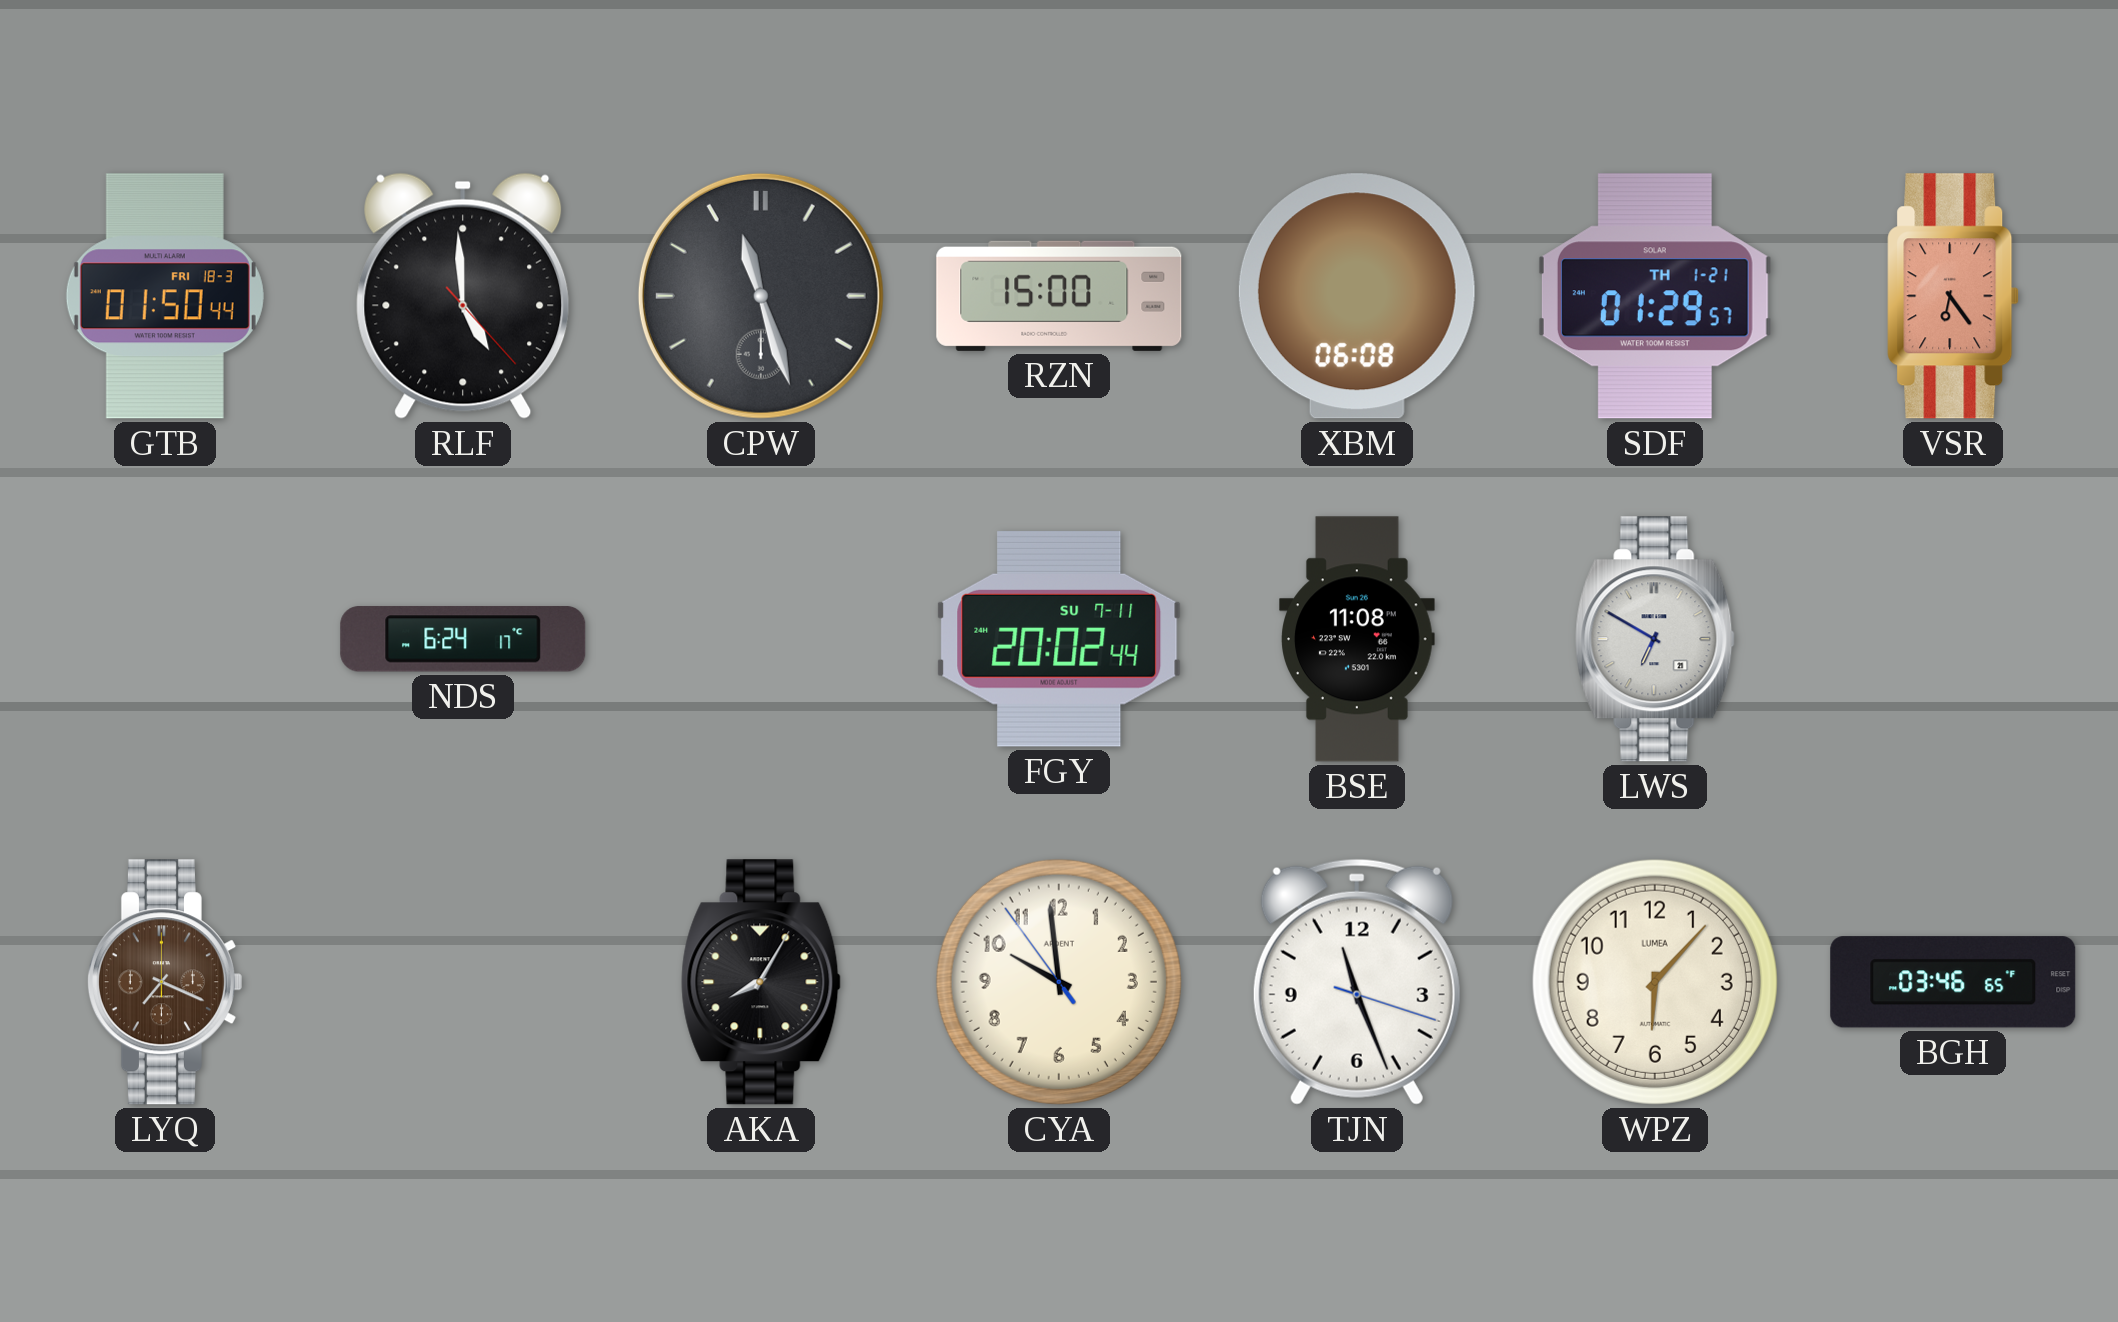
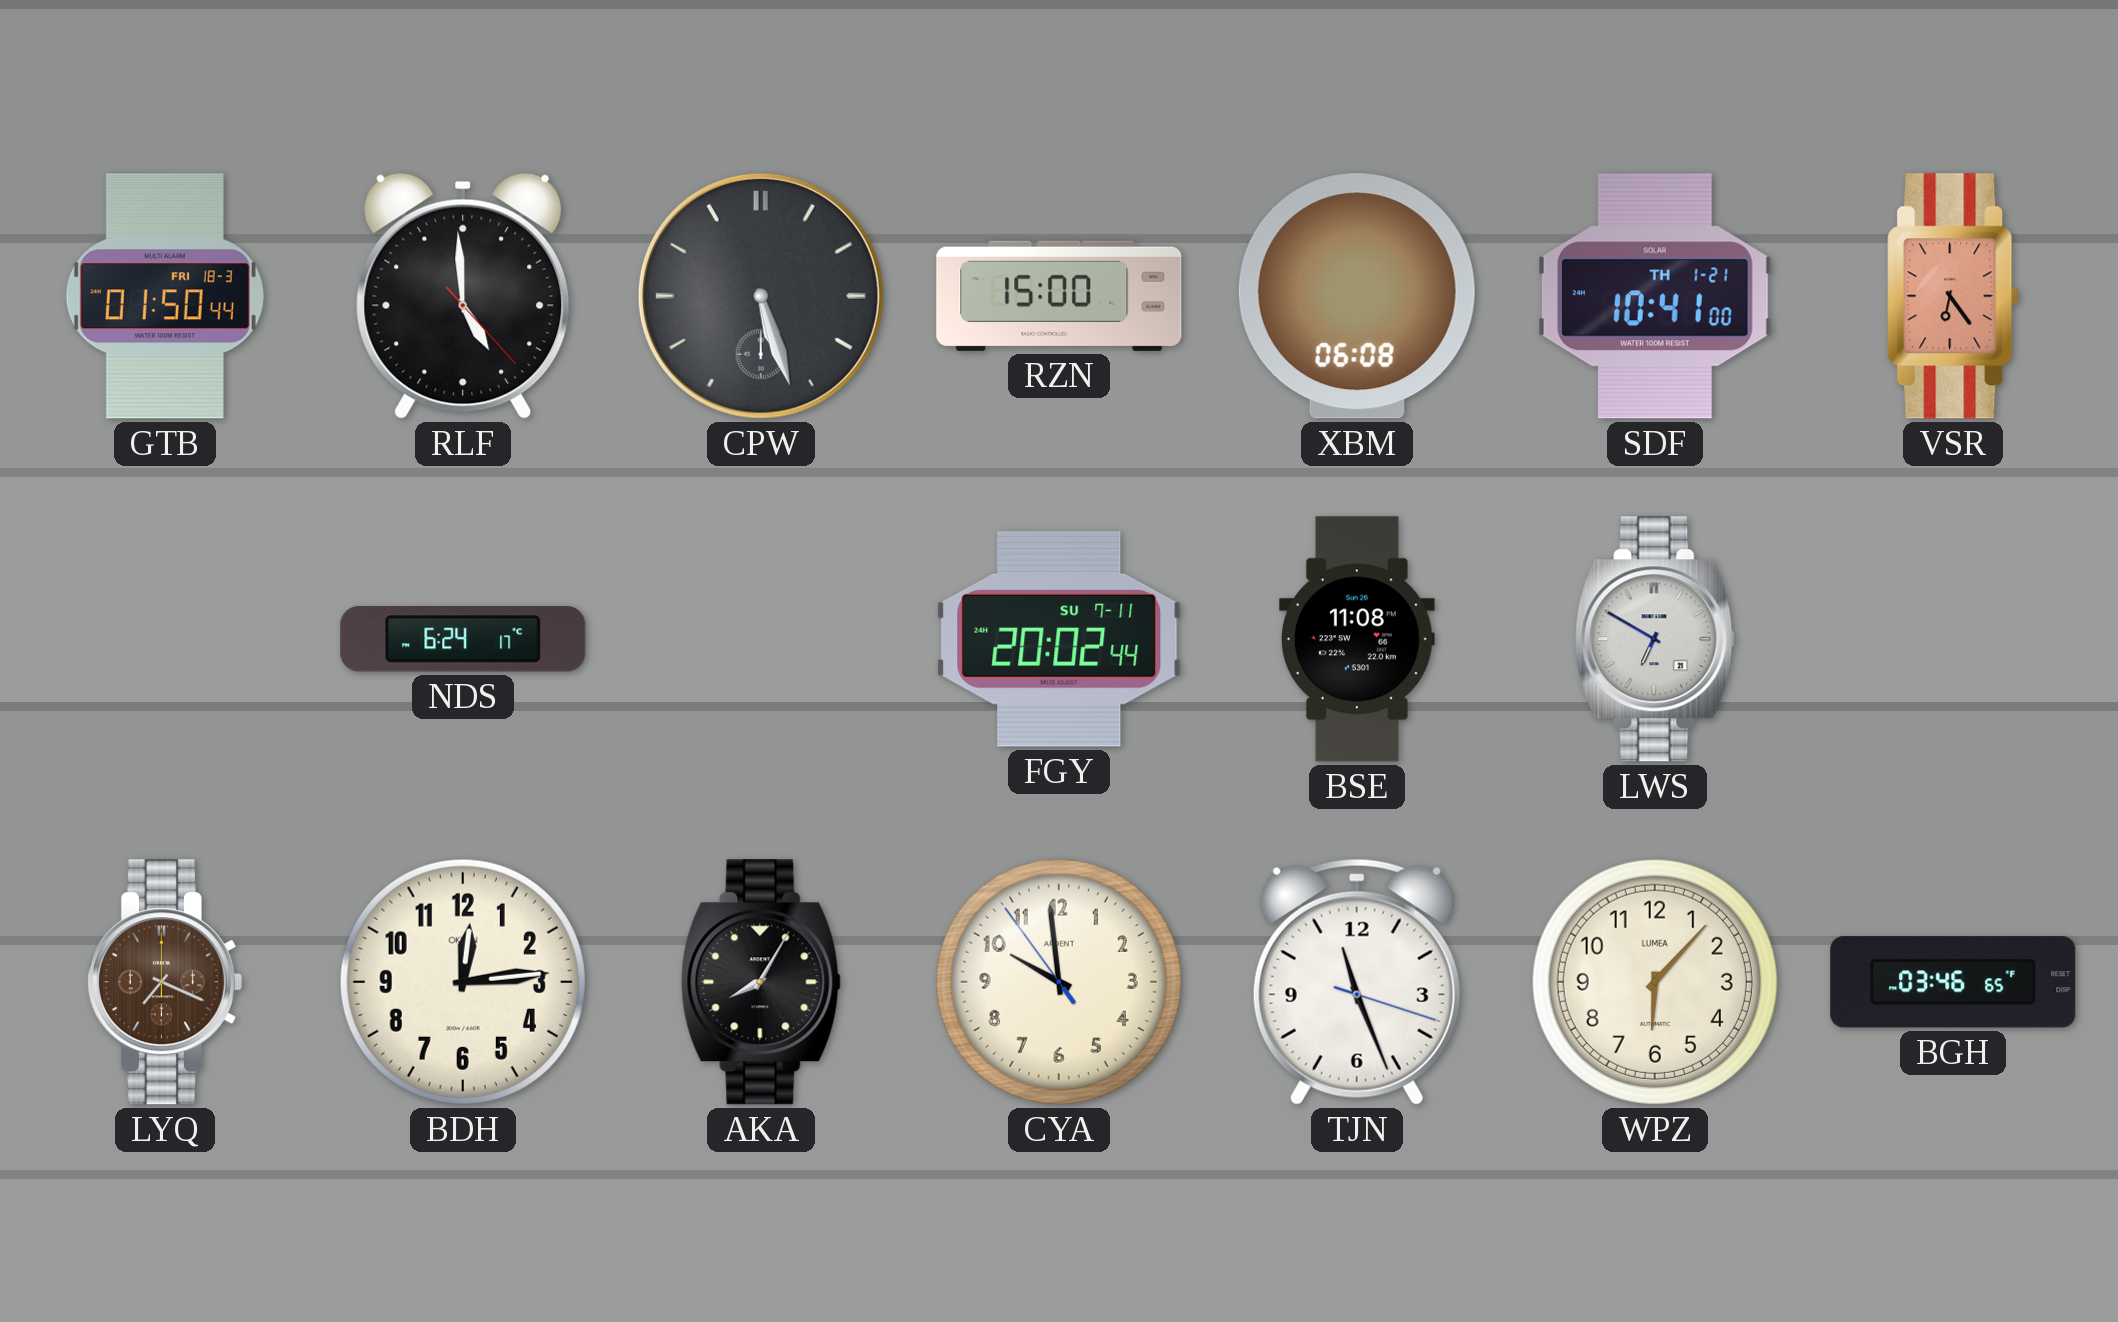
CPW: 11:27 -> 5:27 (761, 296)
SDF: 01:29 -> 10:41 (1655, 296)
BDH: none -> 12:14 (463, 982)
